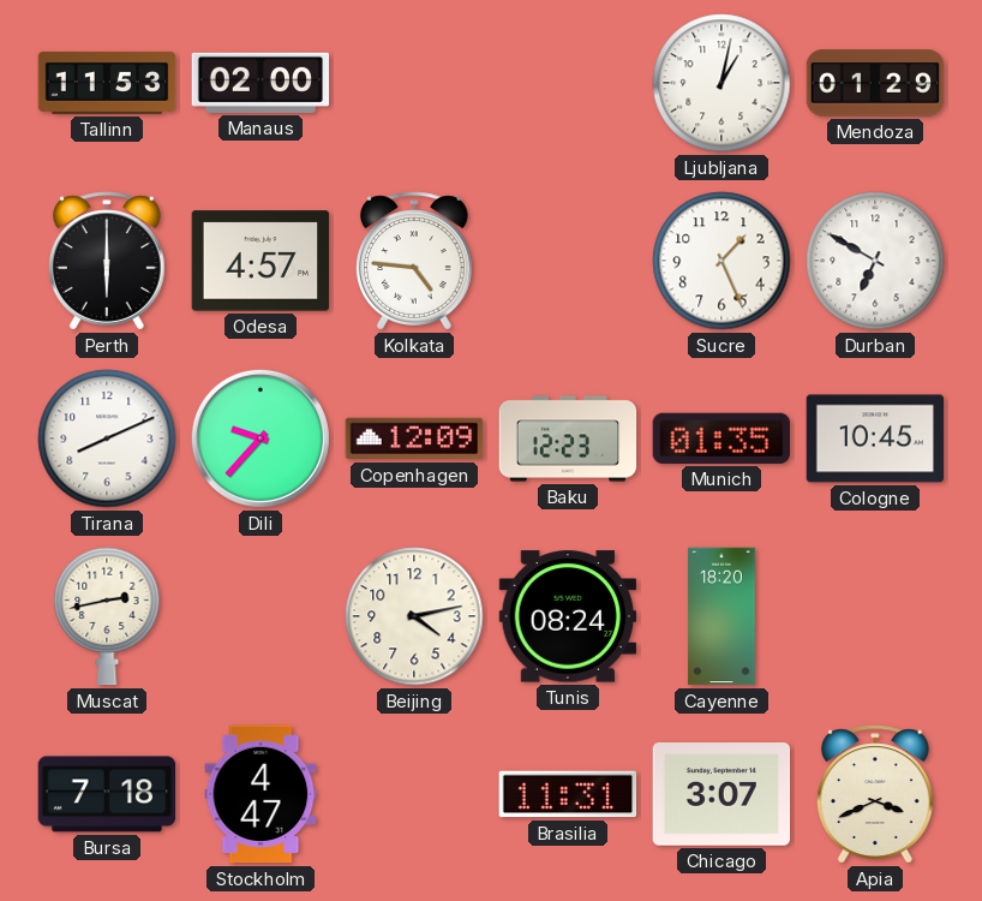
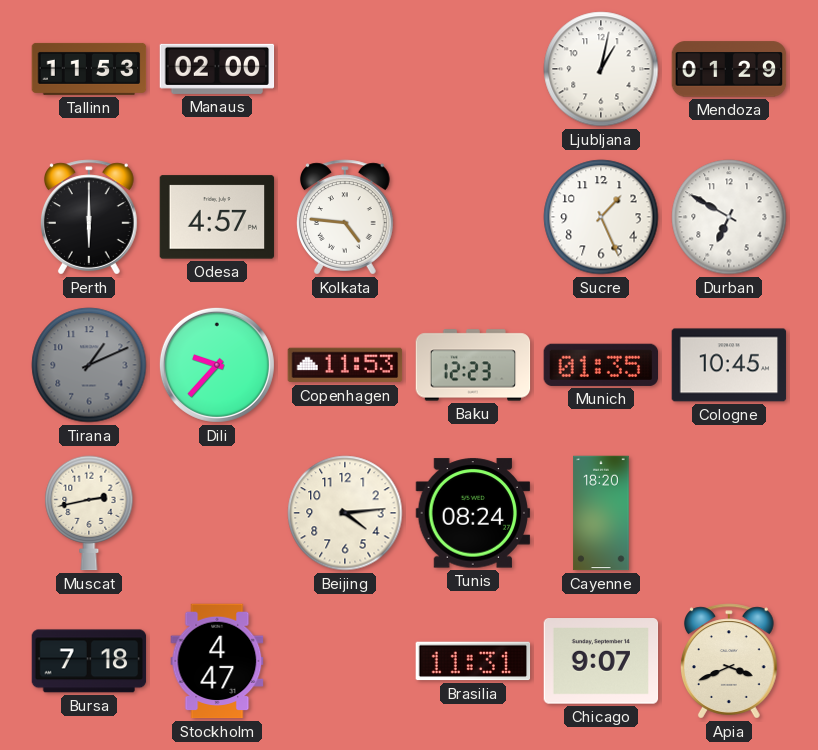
Tirana: 8:11 -> 1:11 (89, 365)
Tirana dial: white -> grey (89, 365)
Copenhagen: 12:09 -> 11:53 (345, 365)
Beijing: 4:13 -> 4:14 (345, 513)
Chicago: 3:07 -> 9:07 (601, 661)
